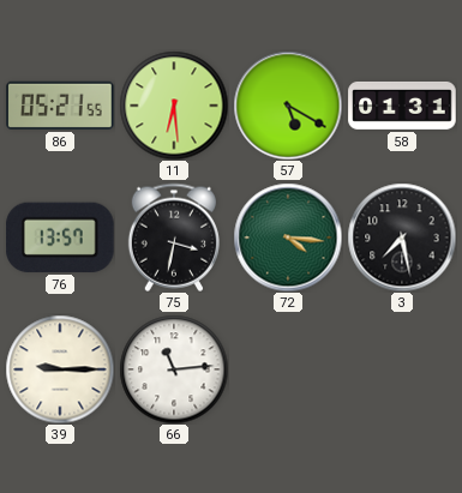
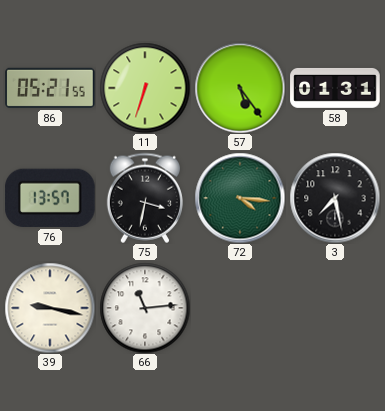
11: 6:29 -> 6:33 (145, 88)
57: 5:20 -> 5:24 (240, 88)
39: 9:15 -> 9:17 (50, 308)
